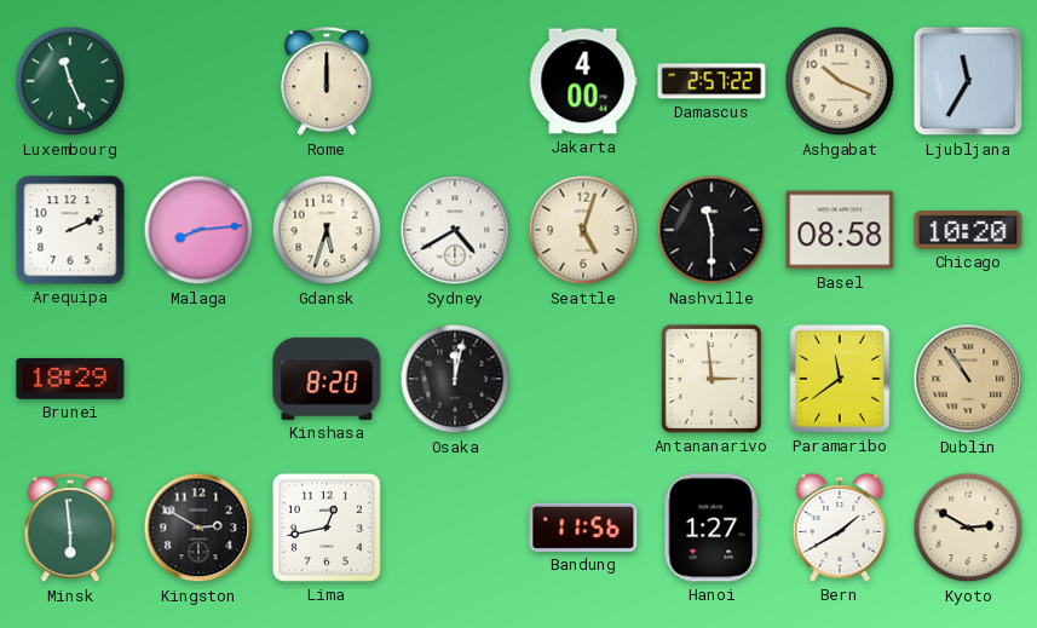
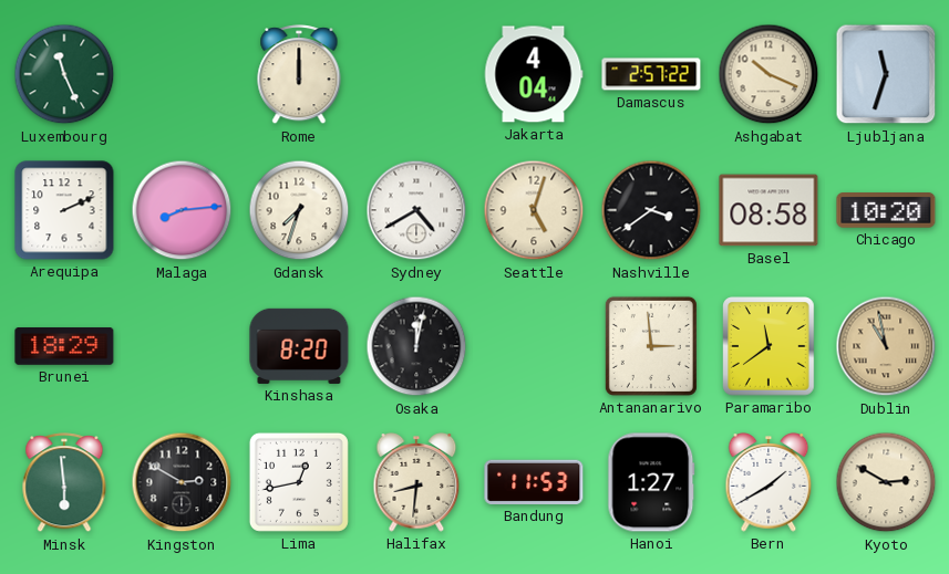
Jakarta: 4:00 -> 4:04 (534, 74)
Ljubljana: 11:35 -> 11:33 (886, 74)
Gdansk: 5:33 -> 7:33 (299, 210)
Nashville: 11:30 -> 3:39 (651, 210)
Dublin: 10:54 -> 10:58 (886, 346)
Halifax: none -> 8:31 (416, 482)
Bandung: 11:56 -> 11:53 (534, 482)
